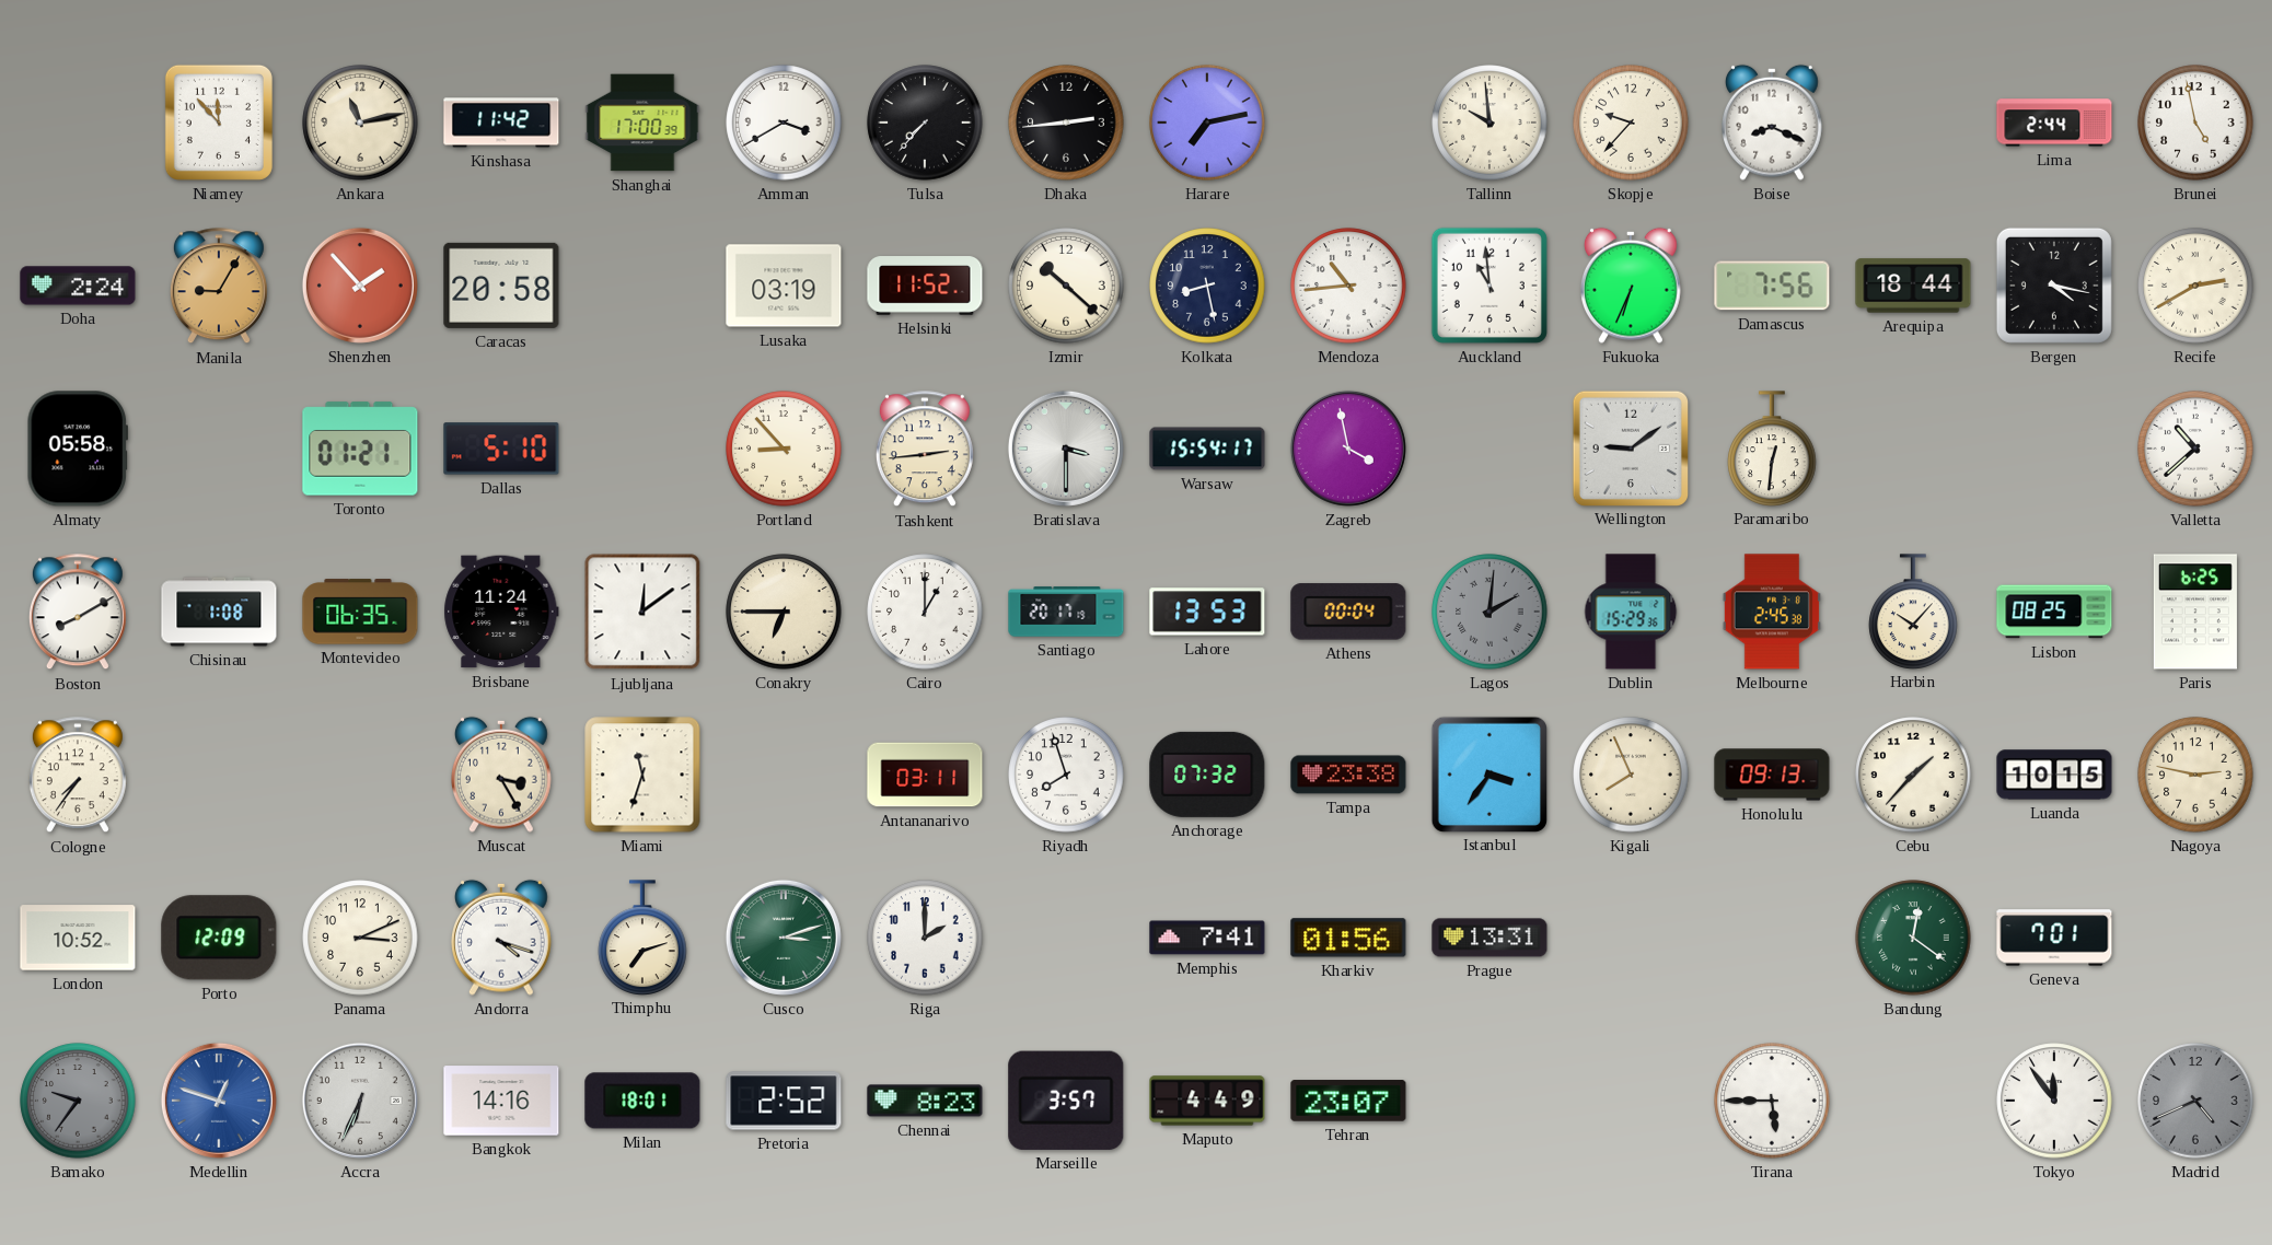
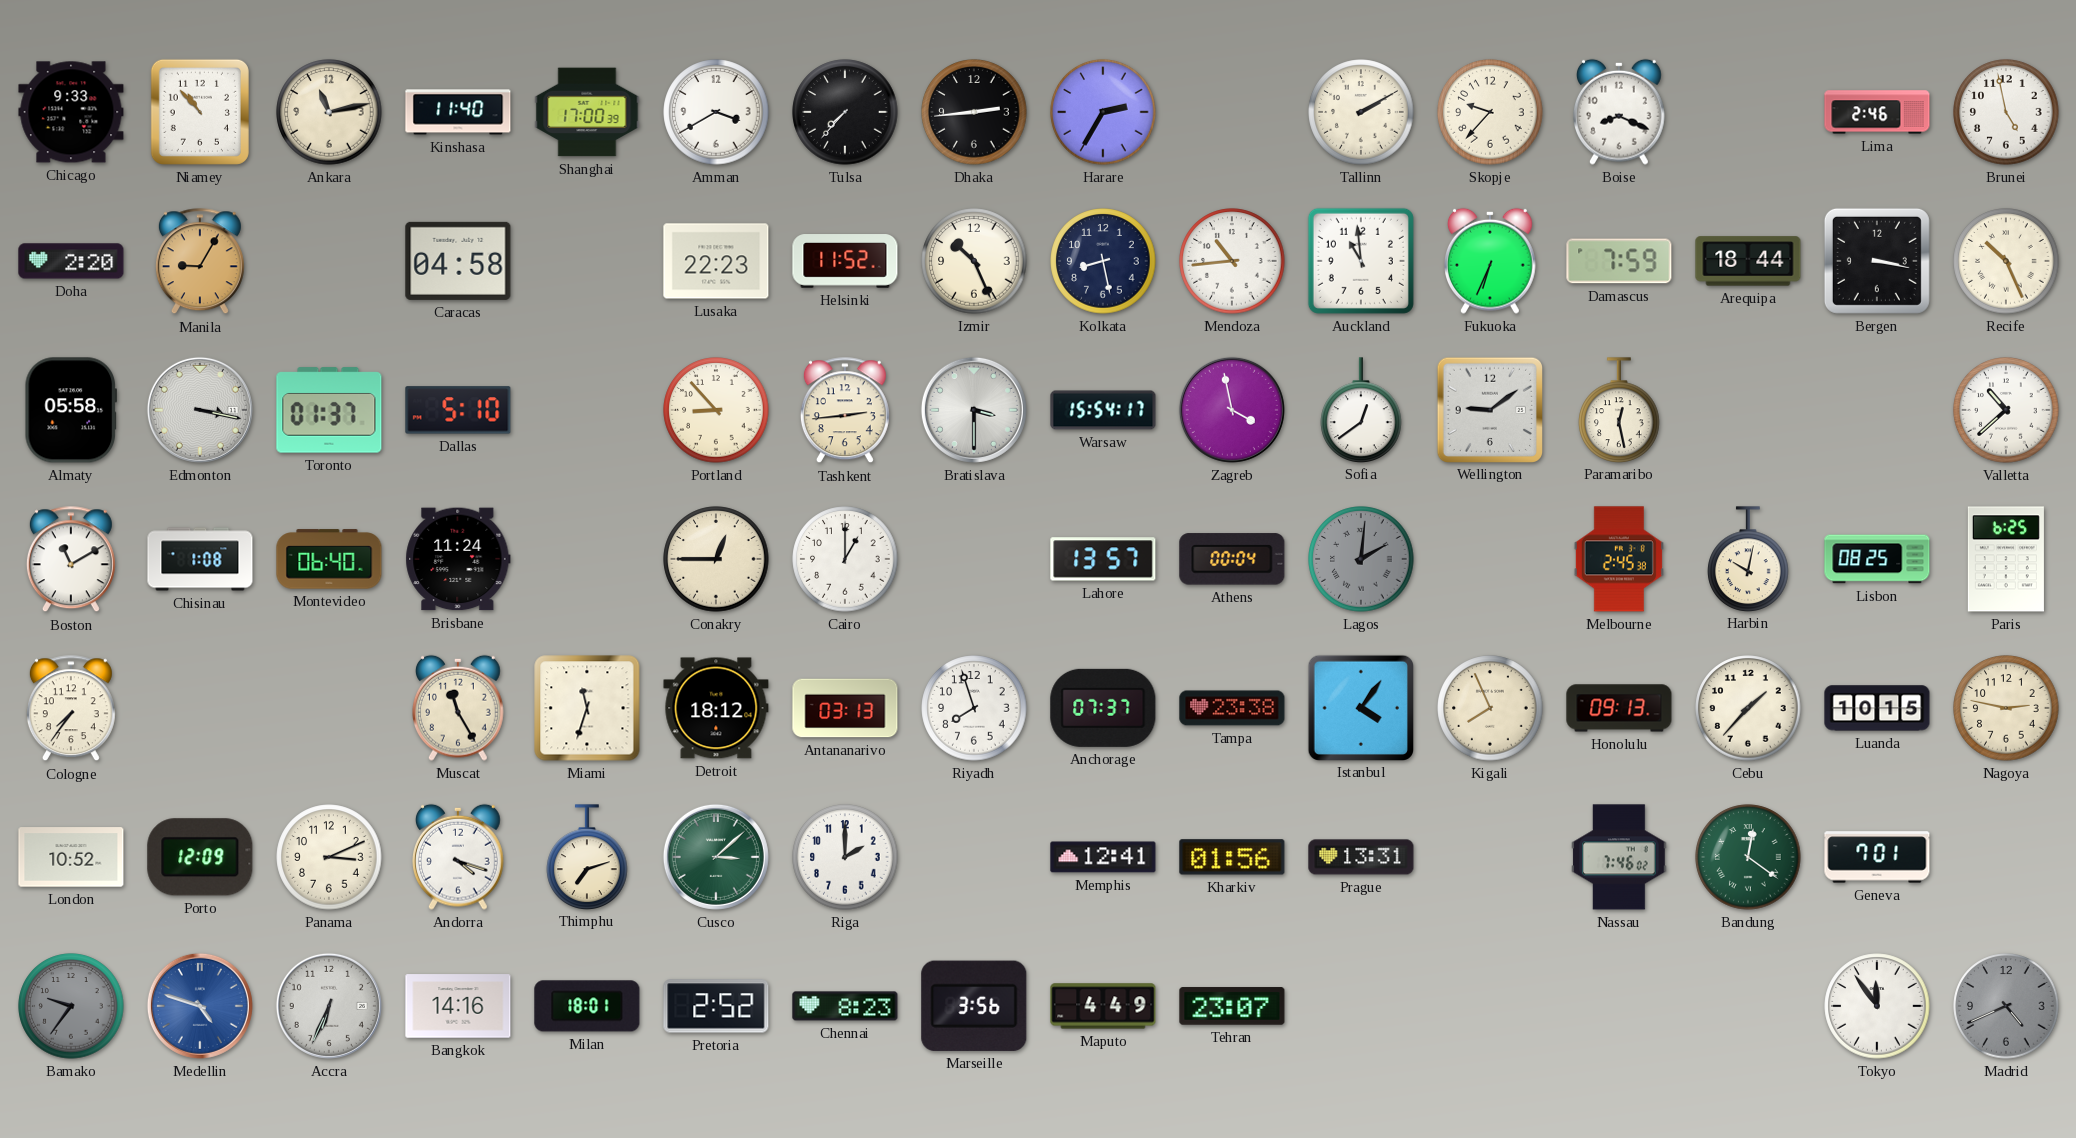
Chicago: none -> 9:33 (71, 112)
Niamey: 11:53 -> 10:53 (200, 112)
Kinshasa: 11:42 -> 11:40 (458, 112)
Harare: 7:13 -> 2:35 (1103, 112)
Tallinn: 9:59 -> 2:10 (1361, 112)
Lima: 2:44 -> 2:46 (1877, 112)
Doha: 2:24 -> 2:20 (71, 261)
Shenzhen: 1:53 -> none (360, 286)
Caracas: 20:58 -> 04:58 (458, 261)
Lusaka: 03:19 -> 22:23 (716, 261)
Izmir: 10:22 -> 10:26 (974, 261)
Damascus: 7:56 -> 7:59 (1619, 261)
Bergen: 4:17 -> 3:17 (1877, 261)
Recife: 2:40 -> 10:26 (2006, 261)
Edmonton: none -> 3:17 (200, 410)
Toronto: 01:21 -> 01:37 (329, 410)
Sofia: none -> 12:39 (1361, 410)
Paramaribo: 12:31 -> 12:28 (1619, 410)
Boston: 8:10 -> 11:10 (71, 560)
Montevideo: 06:35 -> 06:40 (329, 559)
Ljubljana: 12:09 -> none (642, 612)
Conakry: 6:45 -> 12:45 (716, 559)
Santiago: 20:17 -> none (1066, 612)
Lahore: 13:53 -> 13:57 (1103, 559)
Dublin: 15:29 -> none (1631, 612)
Harbin: 10:07 -> 10:02 (1748, 559)
Muscat: 3:25 -> 11:25 (459, 708)
Detroit: none -> 18:12 (716, 708)
Antananarivo: 03:11 -> 03:13 (845, 708)
Anchorage: 07:32 -> 07:37 (1103, 708)
Istanbul: 3:36 -> 4:06 (1360, 707)
Cusco: 3:12 -> 3:08 (716, 857)
Memphis: 7:41 -> 12:41 (1103, 857)
Nassau: none -> 7:46 (1619, 857)
Medellin: 12:48 -> 4:48 (200, 1006)
Marseille: 3:57 -> 3:56 (974, 1006)
Tirana: 5:45 -> none (1772, 1101)
